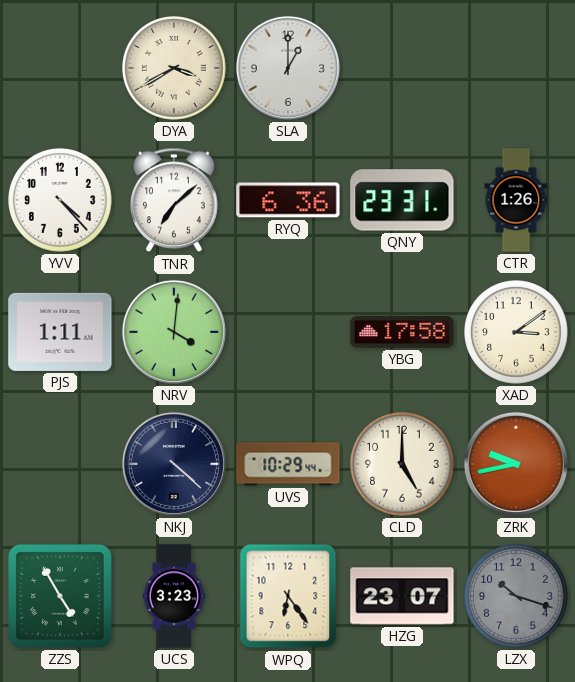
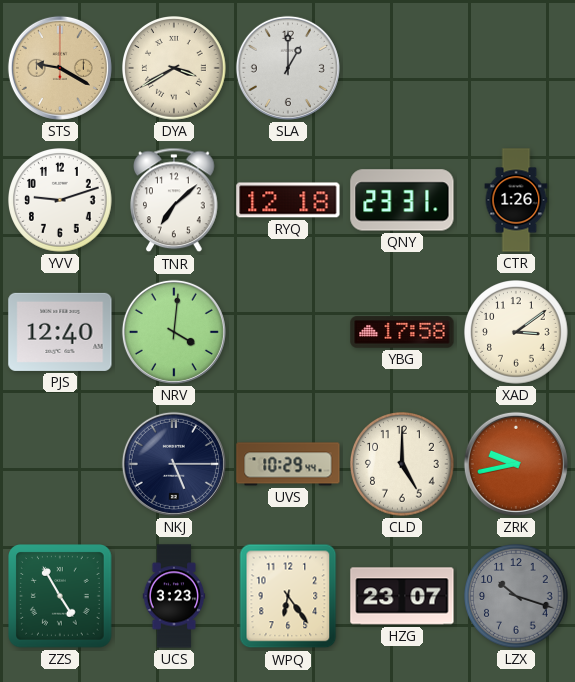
STS: none -> 9:20 (60, 68)
YVV: 4:23 -> 9:12 (60, 200)
RYQ: 6:36 -> 12:18 (288, 200)
PJS: 1:11 -> 12:40 (60, 332)
NKJ: 4:22 -> 5:15 (174, 464)
